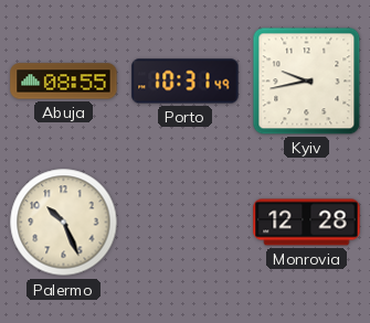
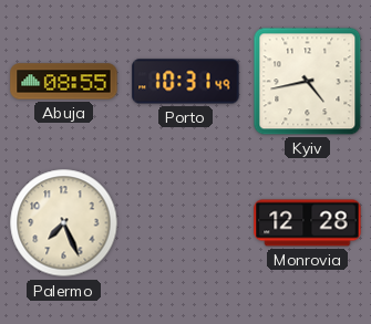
Kyiv: 9:43 -> 4:43 (308, 82)
Palermo: 10:26 -> 7:26 (64, 223)
